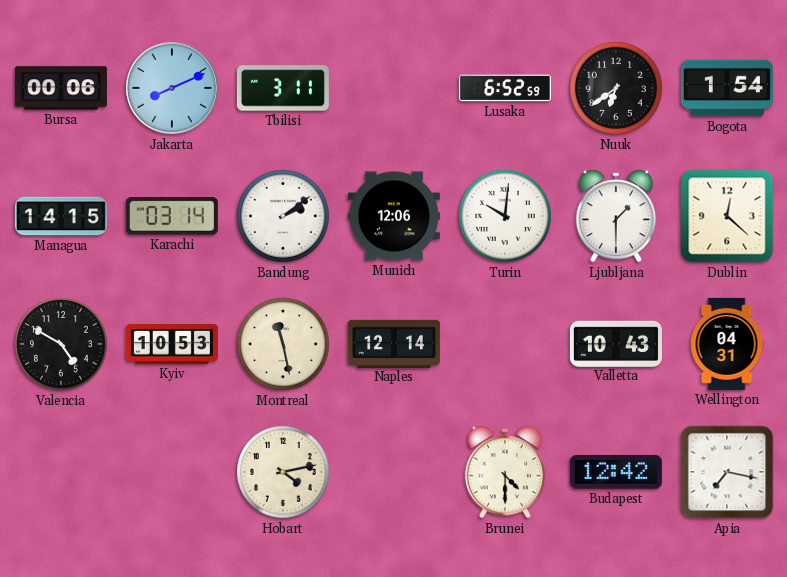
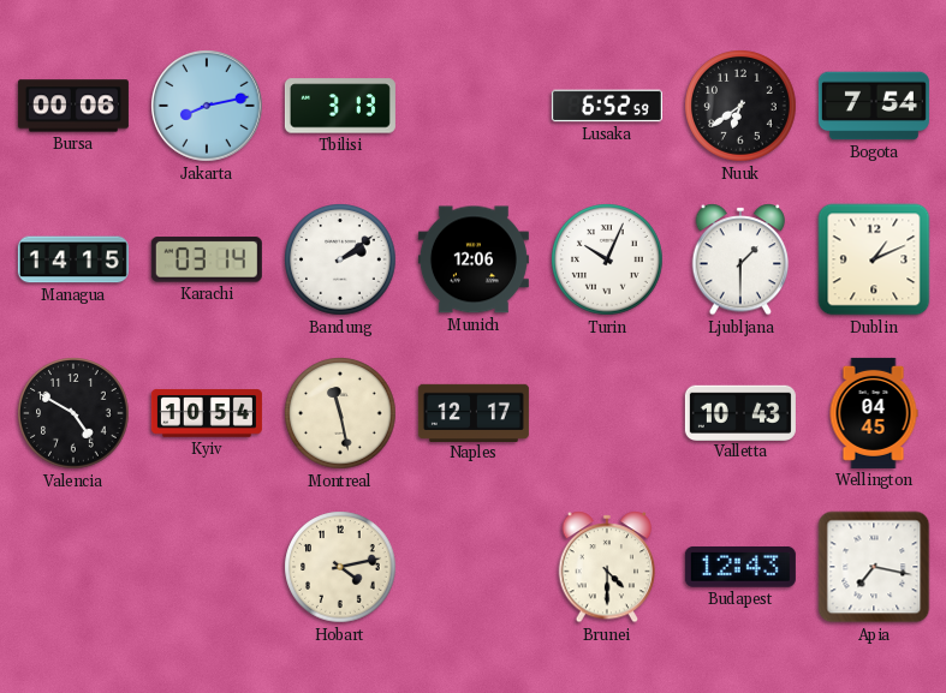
Jakarta: 8:11 -> 8:13 (208, 107)
Tbilisi: 3:11 -> 3:13 (340, 106)
Bogota: 1:54 -> 7:54 (874, 106)
Turin: 10:01 -> 10:04 (607, 259)
Dublin: 12:22 -> 1:11 (874, 259)
Kyiv: 10:53 -> 10:54 (207, 413)
Naples: 12:14 -> 12:17 (474, 412)
Wellington: 04:31 -> 04:45 (874, 413)
Budapest: 12:42 -> 12:43 (740, 567)
